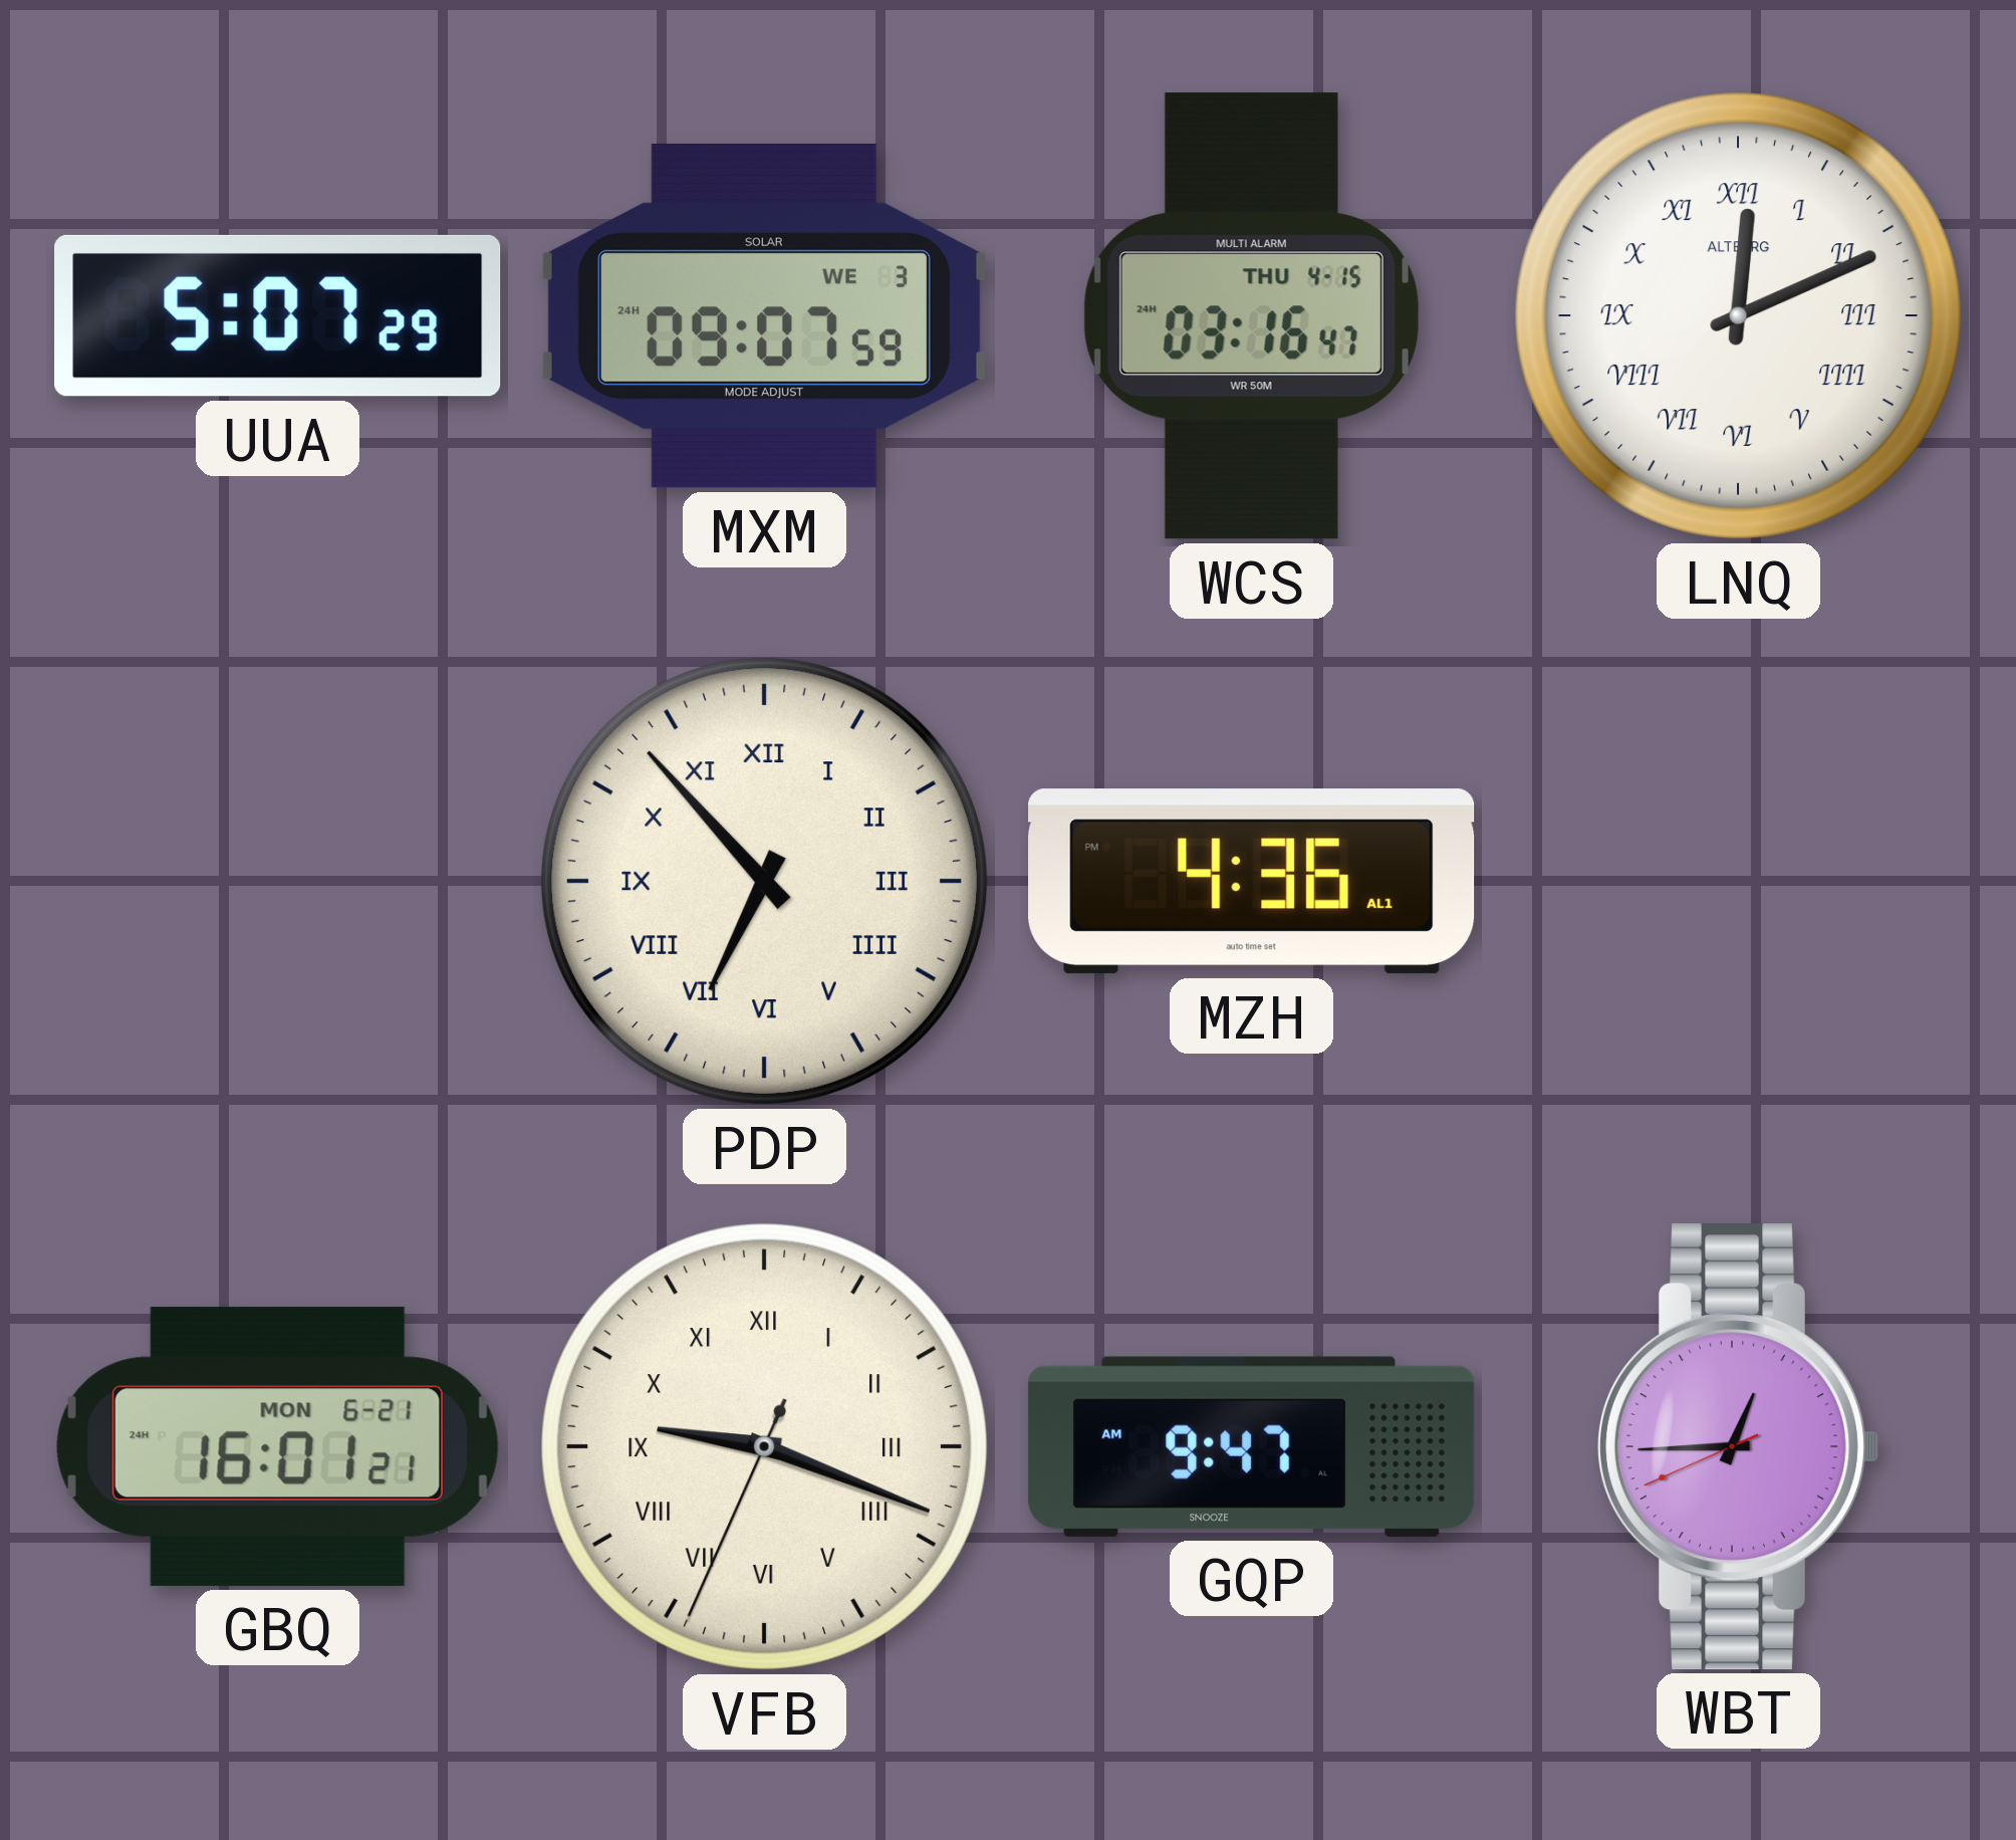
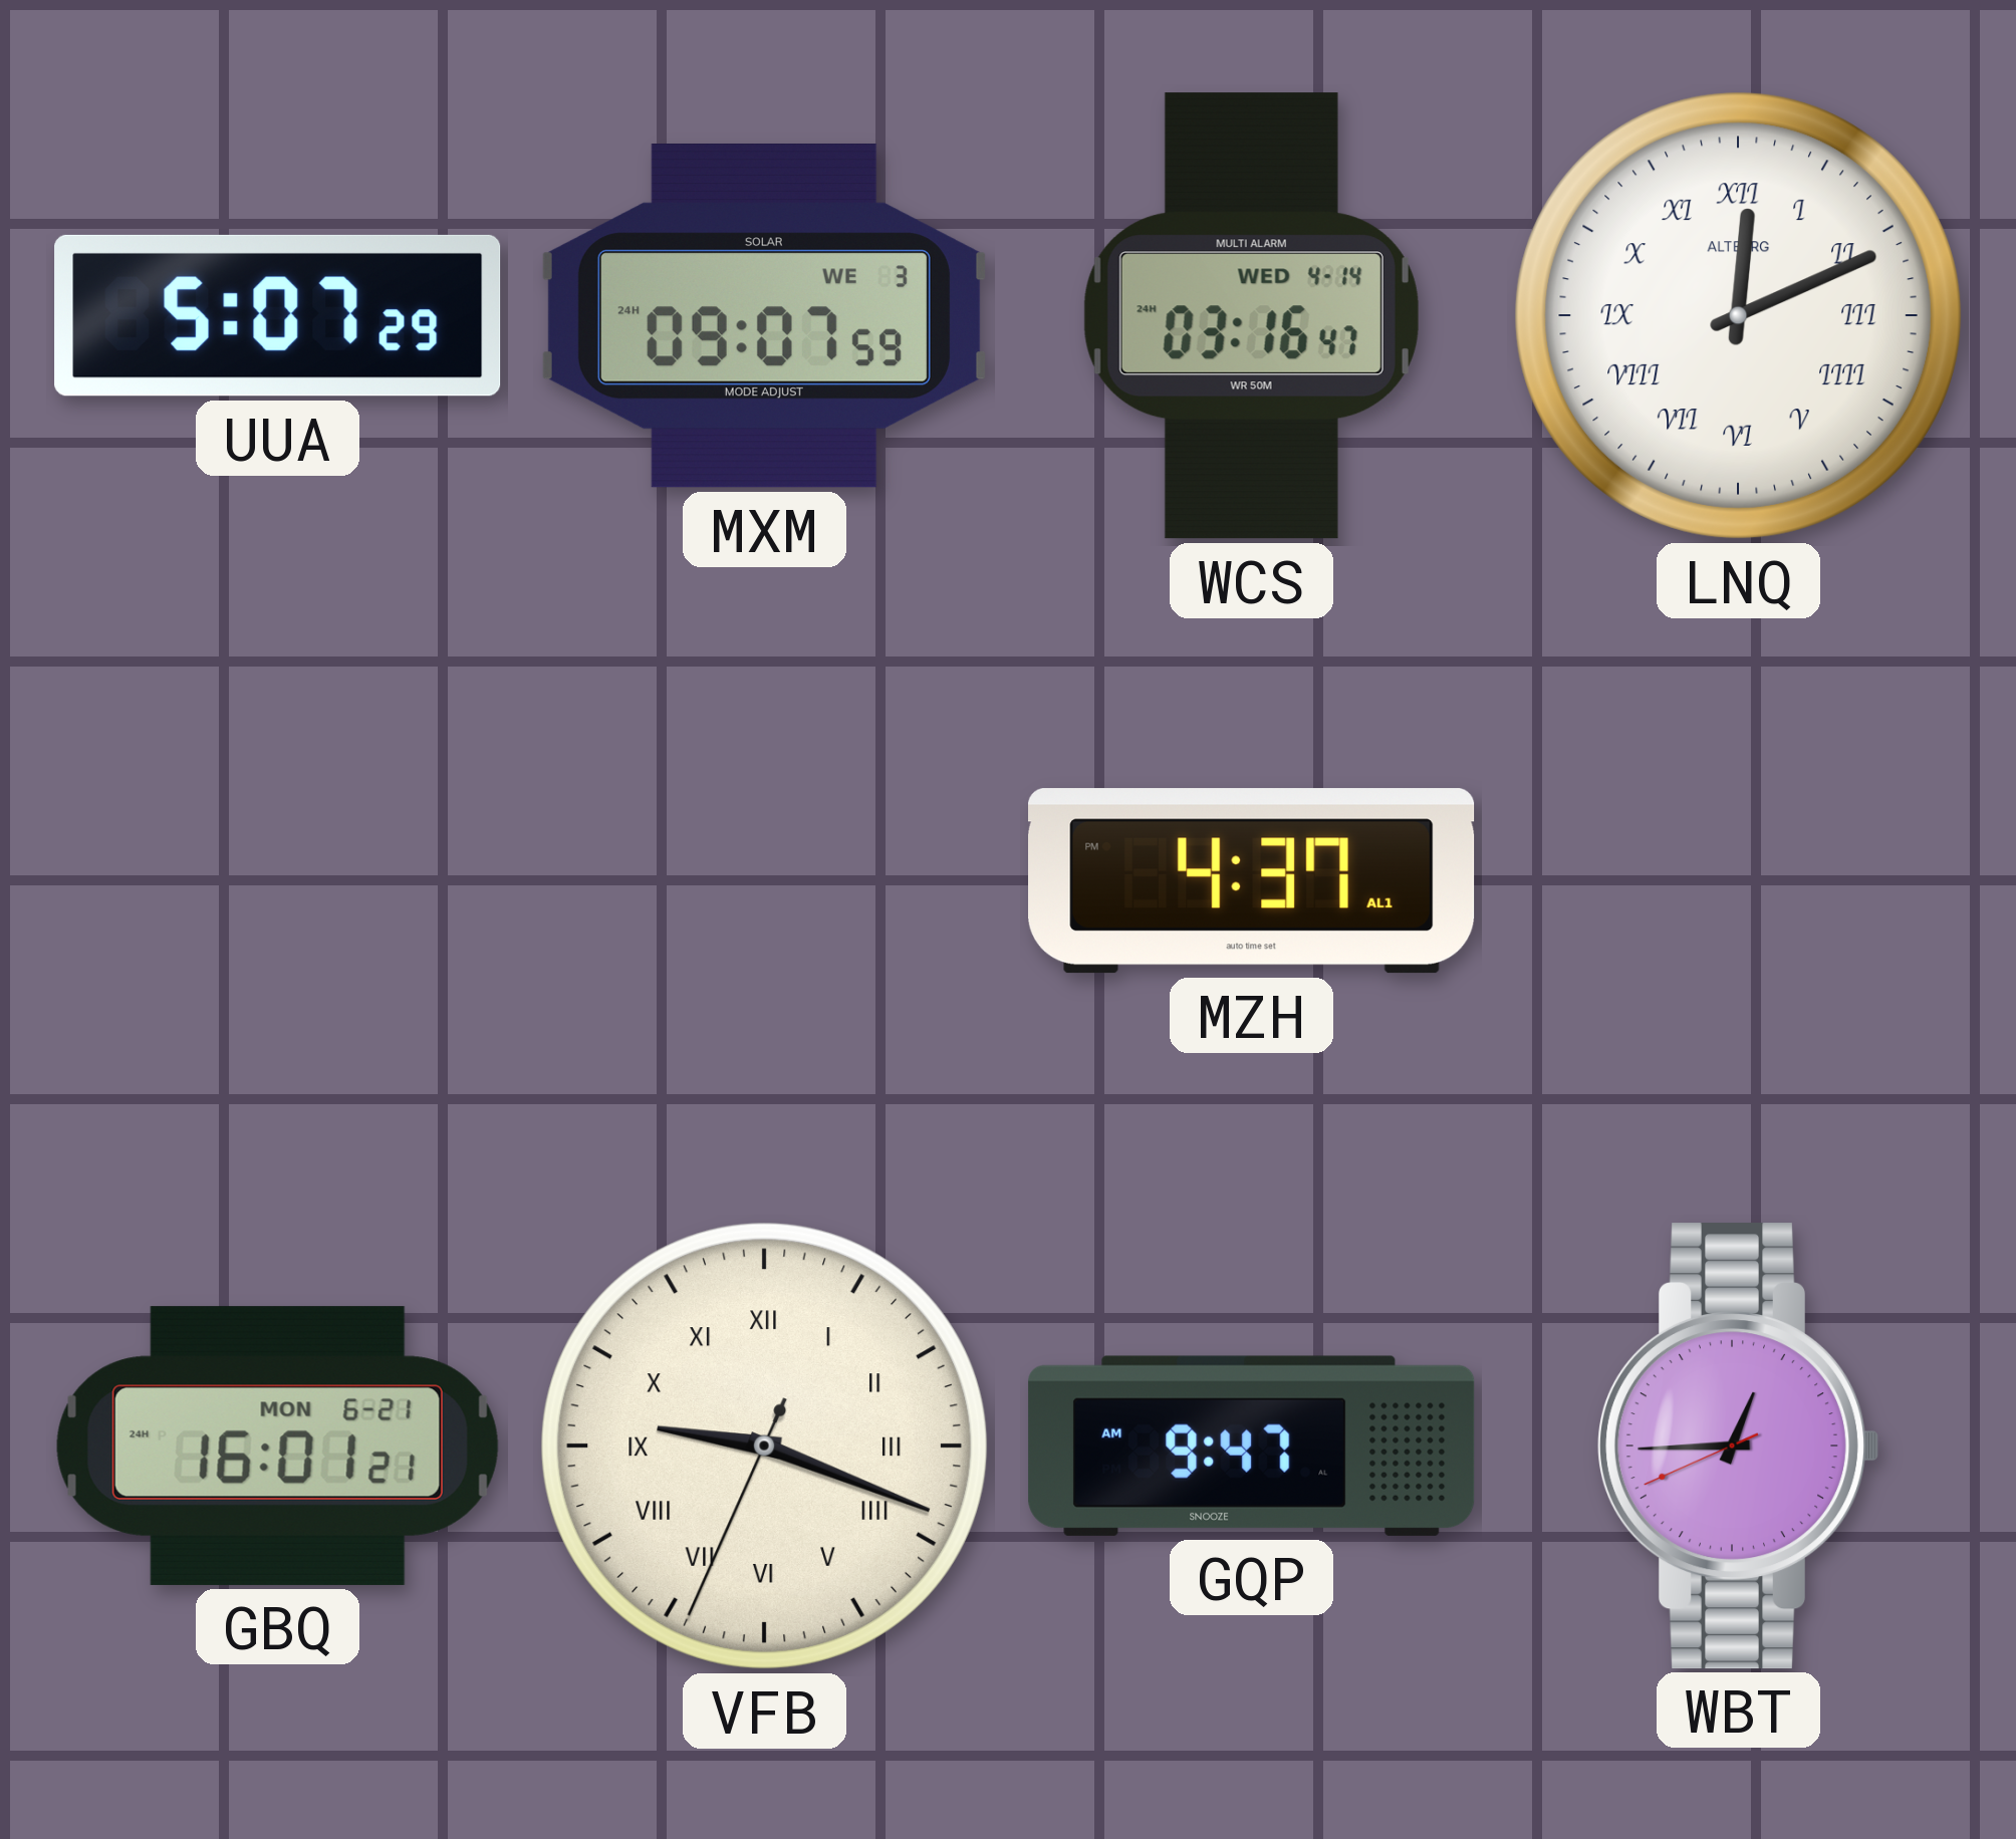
WCS date: THU 4-15 -> WED 4-14 (1251, 316)
PDP: 6:53 -> none (764, 881)
MZH: 4:36 -> 4:37 (1252, 881)
